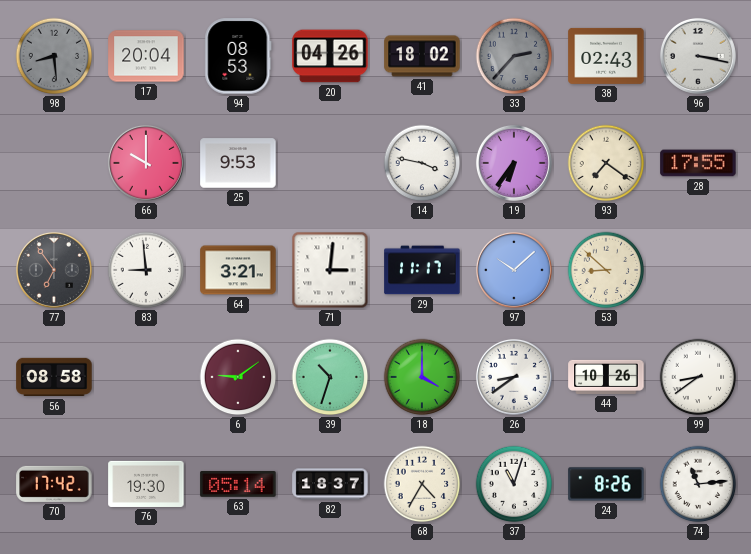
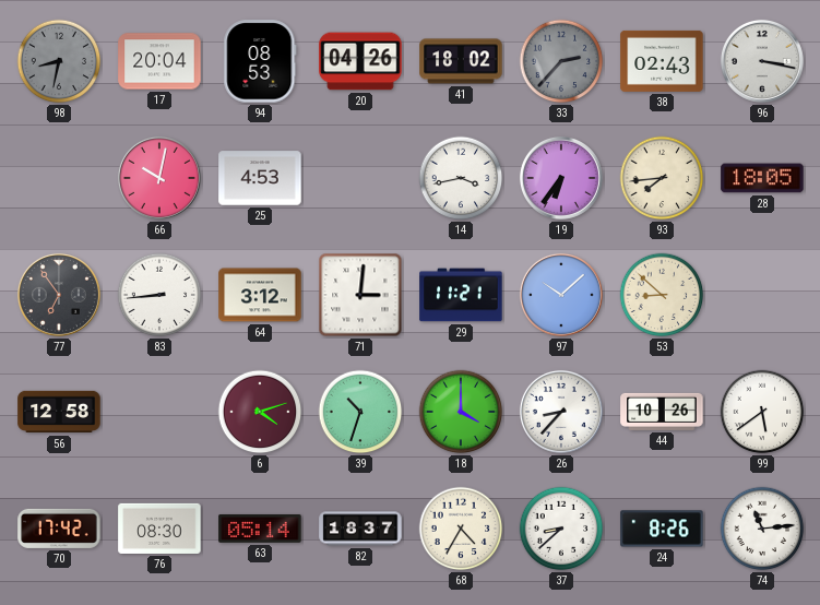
98: 8:29 -> 8:32 (59, 61)
66: 10:00 -> 10:02 (159, 178)
25: 9:53 -> 4:53 (260, 178)
14: 3:47 -> 3:43 (461, 178)
93: 7:21 -> 7:44 (662, 178)
28: 17:55 -> 18:05 (762, 178)
83: 8:59 -> 8:44 (159, 295)
64: 3:21 -> 3:12 (260, 295)
29: 11:17 -> 11:21 (461, 295)
56: 08:58 -> 12:58 (59, 412)
6: 9:09 -> 4:12 (260, 412)
26: 8:39 -> 8:37 (561, 412)
99: 8:39 -> 5:39 (762, 412)
76: 19:30 -> 08:30 (159, 529)
37: 11:03 -> 8:38 (561, 529)
